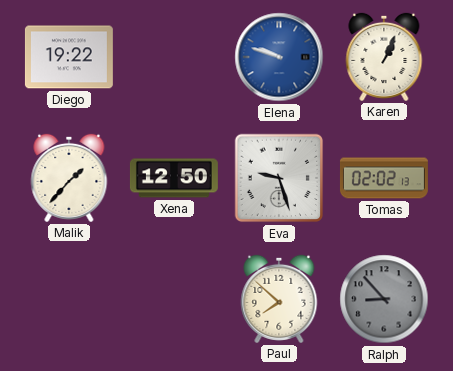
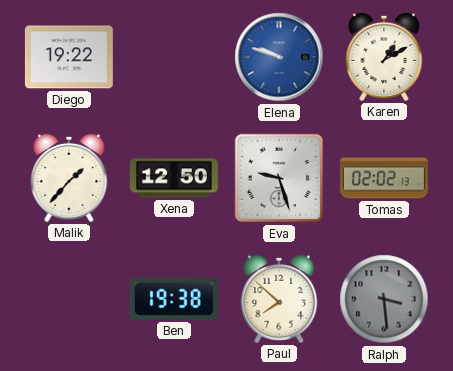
Karen: 1:04 -> 1:10 (384, 57)
Ben: none -> 19:38 (174, 299)
Ralph: 8:53 -> 3:29 (384, 299)
